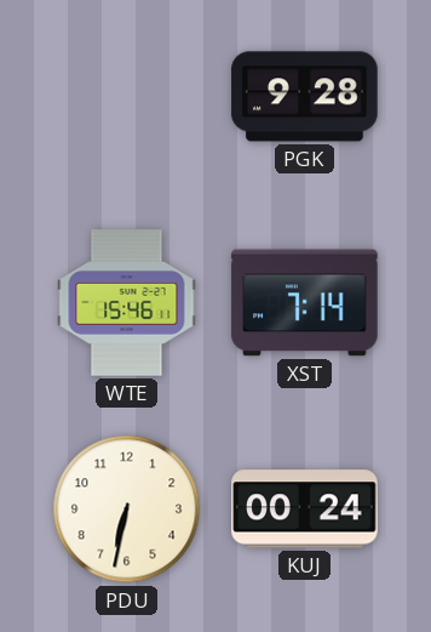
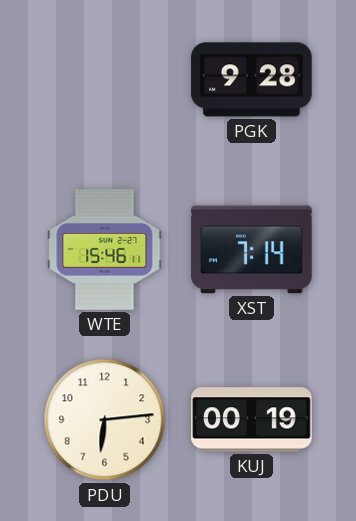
PDU: 6:32 -> 6:14 (105, 420)
KUJ: 00:24 -> 00:19 (252, 420)
